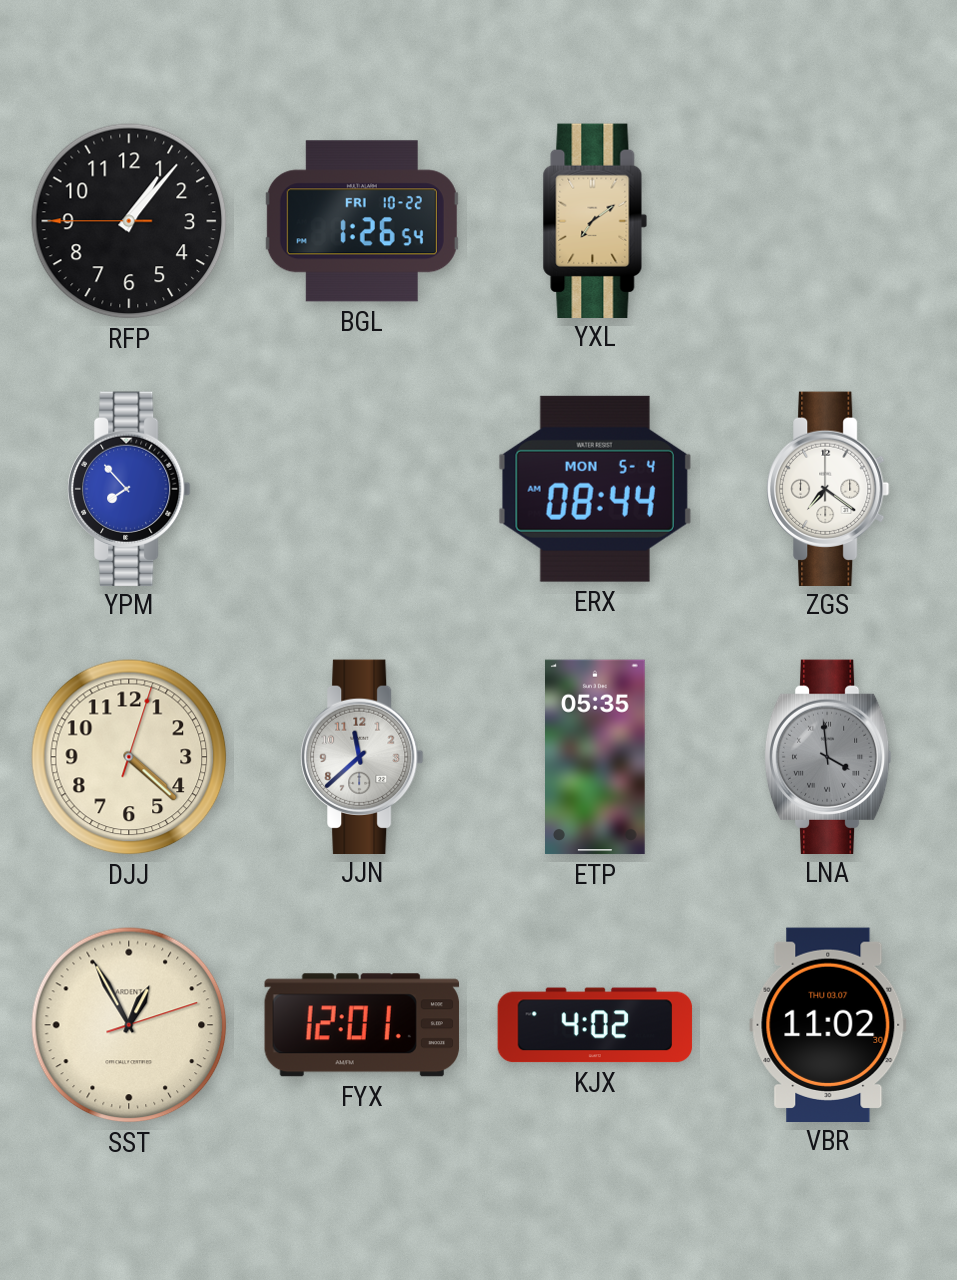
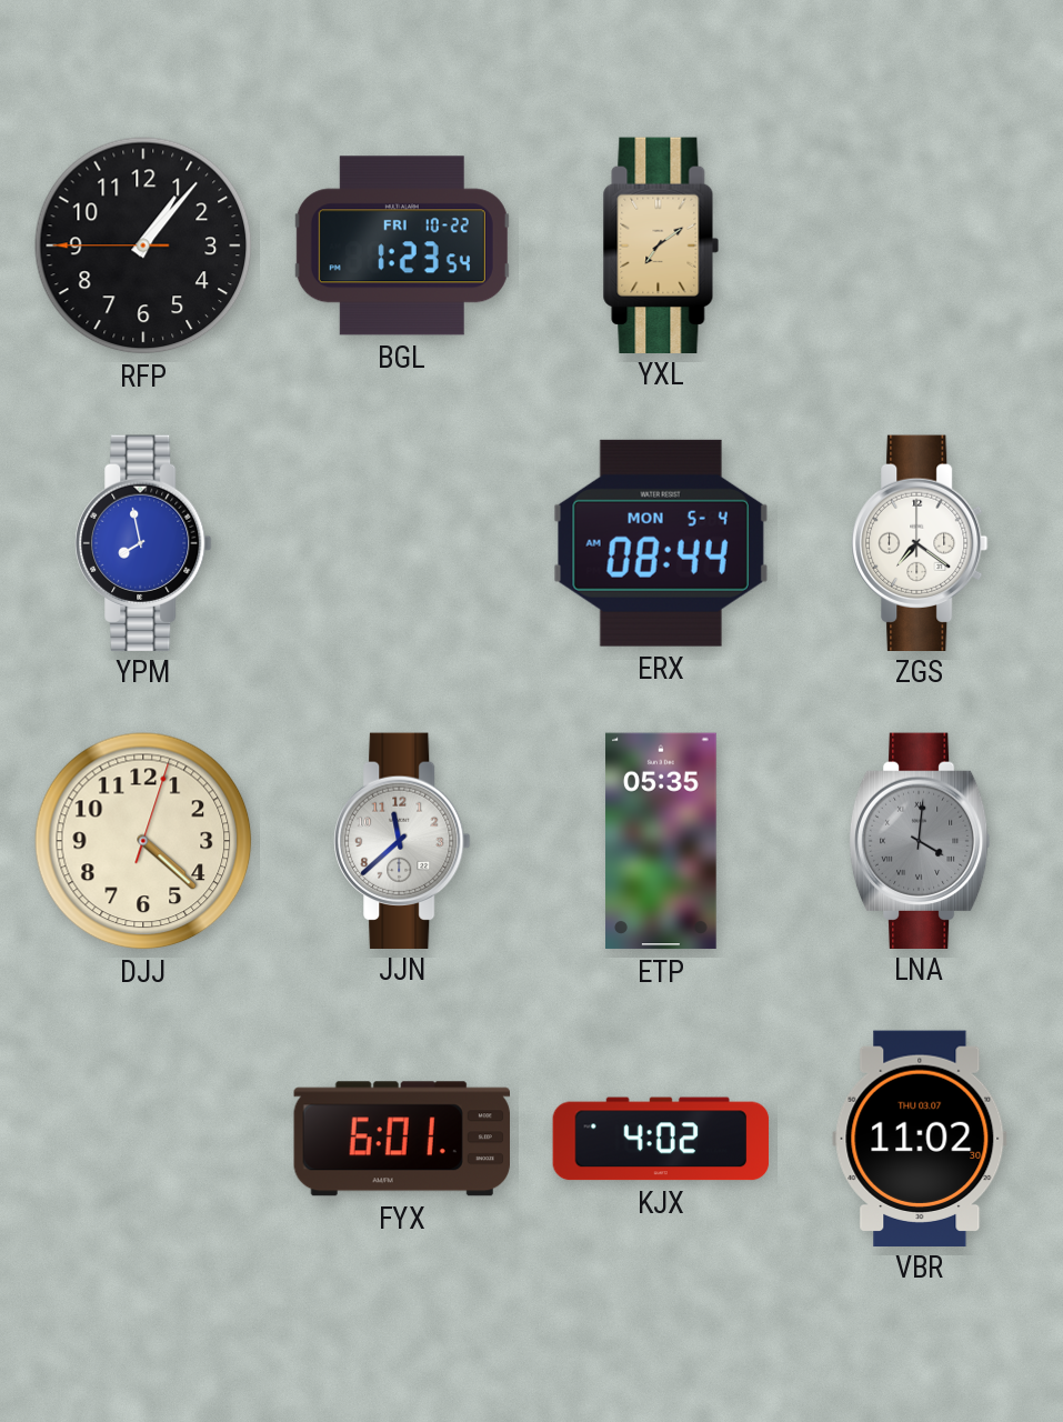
BGL: 1:26 -> 1:23 (402, 246)
YPM: 7:53 -> 7:58 (143, 542)
LNA: 3:59 -> 4:01 (920, 840)
SST: 12:55 -> none (129, 1025)
FYX: 12:01 -> 6:01 (402, 1139)
